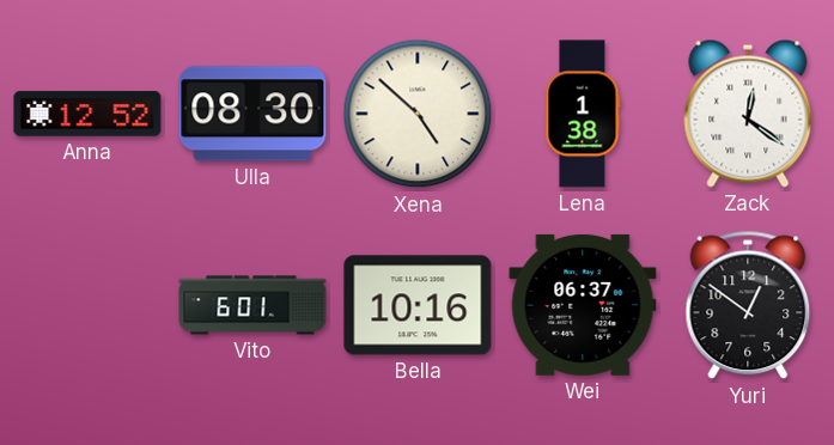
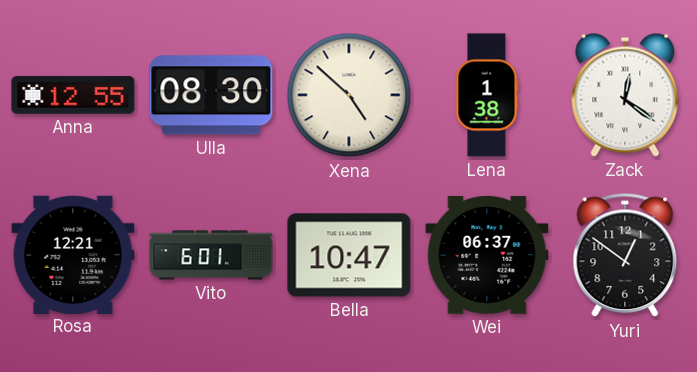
Anna: 12:52 -> 12:55 (73, 95)
Rosa: none -> 12:21 (73, 254)
Bella: 10:16 -> 10:47 (349, 255)
